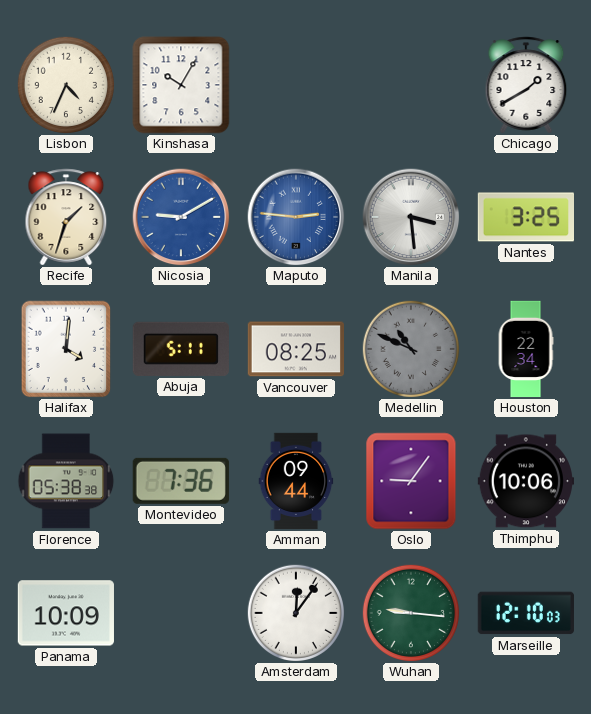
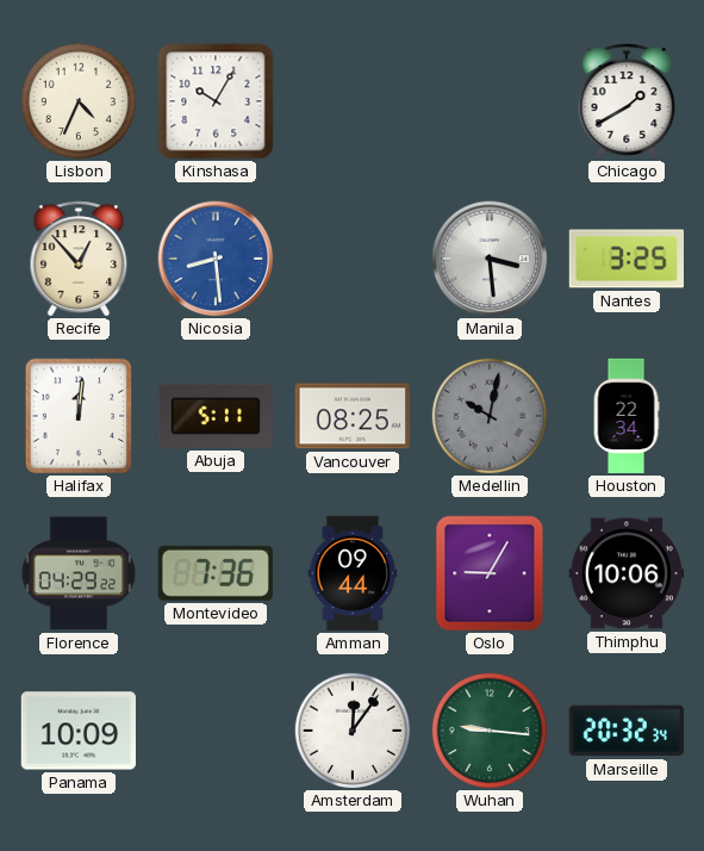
Recife: 1:33 -> 12:53 (79, 259)
Nicosia: 9:10 -> 8:29 (216, 259)
Maputo: 2:46 -> none (296, 217)
Halifax: 4:01 -> 12:01 (79, 416)
Medellin: 10:49 -> 10:02 (488, 415)
Florence: 05:38 -> 04:29 (79, 573)
Oslo: 9:06 -> 9:05 (490, 573)
Marseille: 12:10 -> 20:32 (627, 731)
